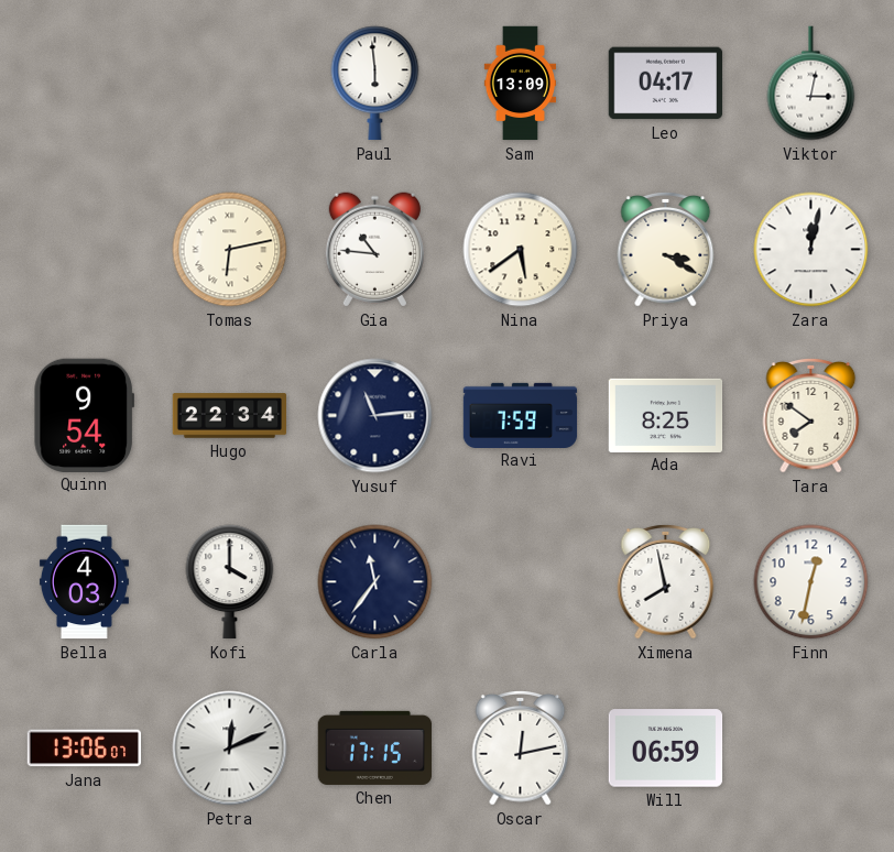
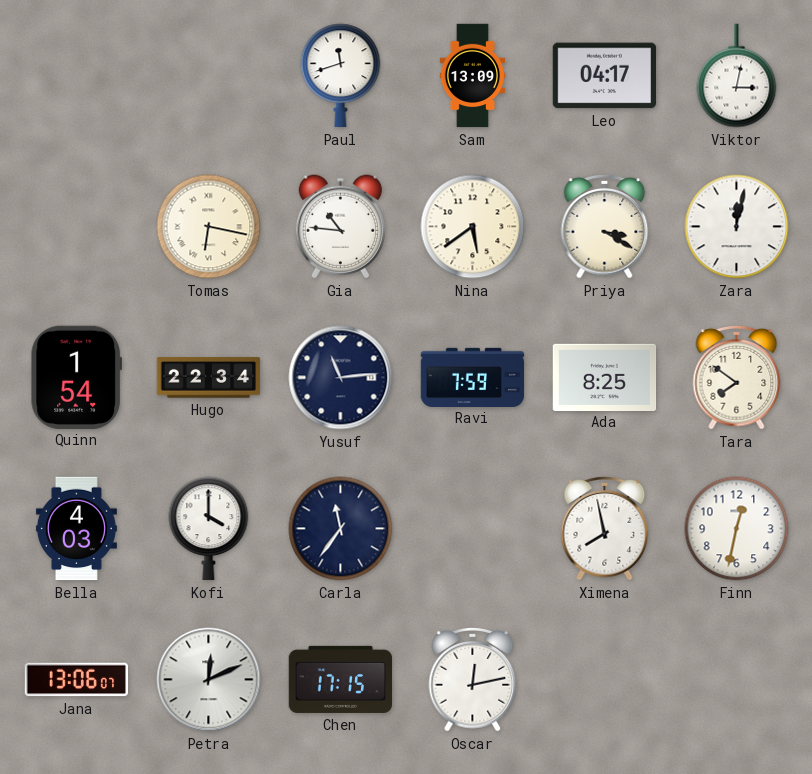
Paul: 5:59 -> 11:42 (341, 76)
Tomas: 6:13 -> 6:17 (209, 227)
Quinn: 9:54 -> 1:54 (76, 377)
Will: 06:59 -> none (666, 749)
